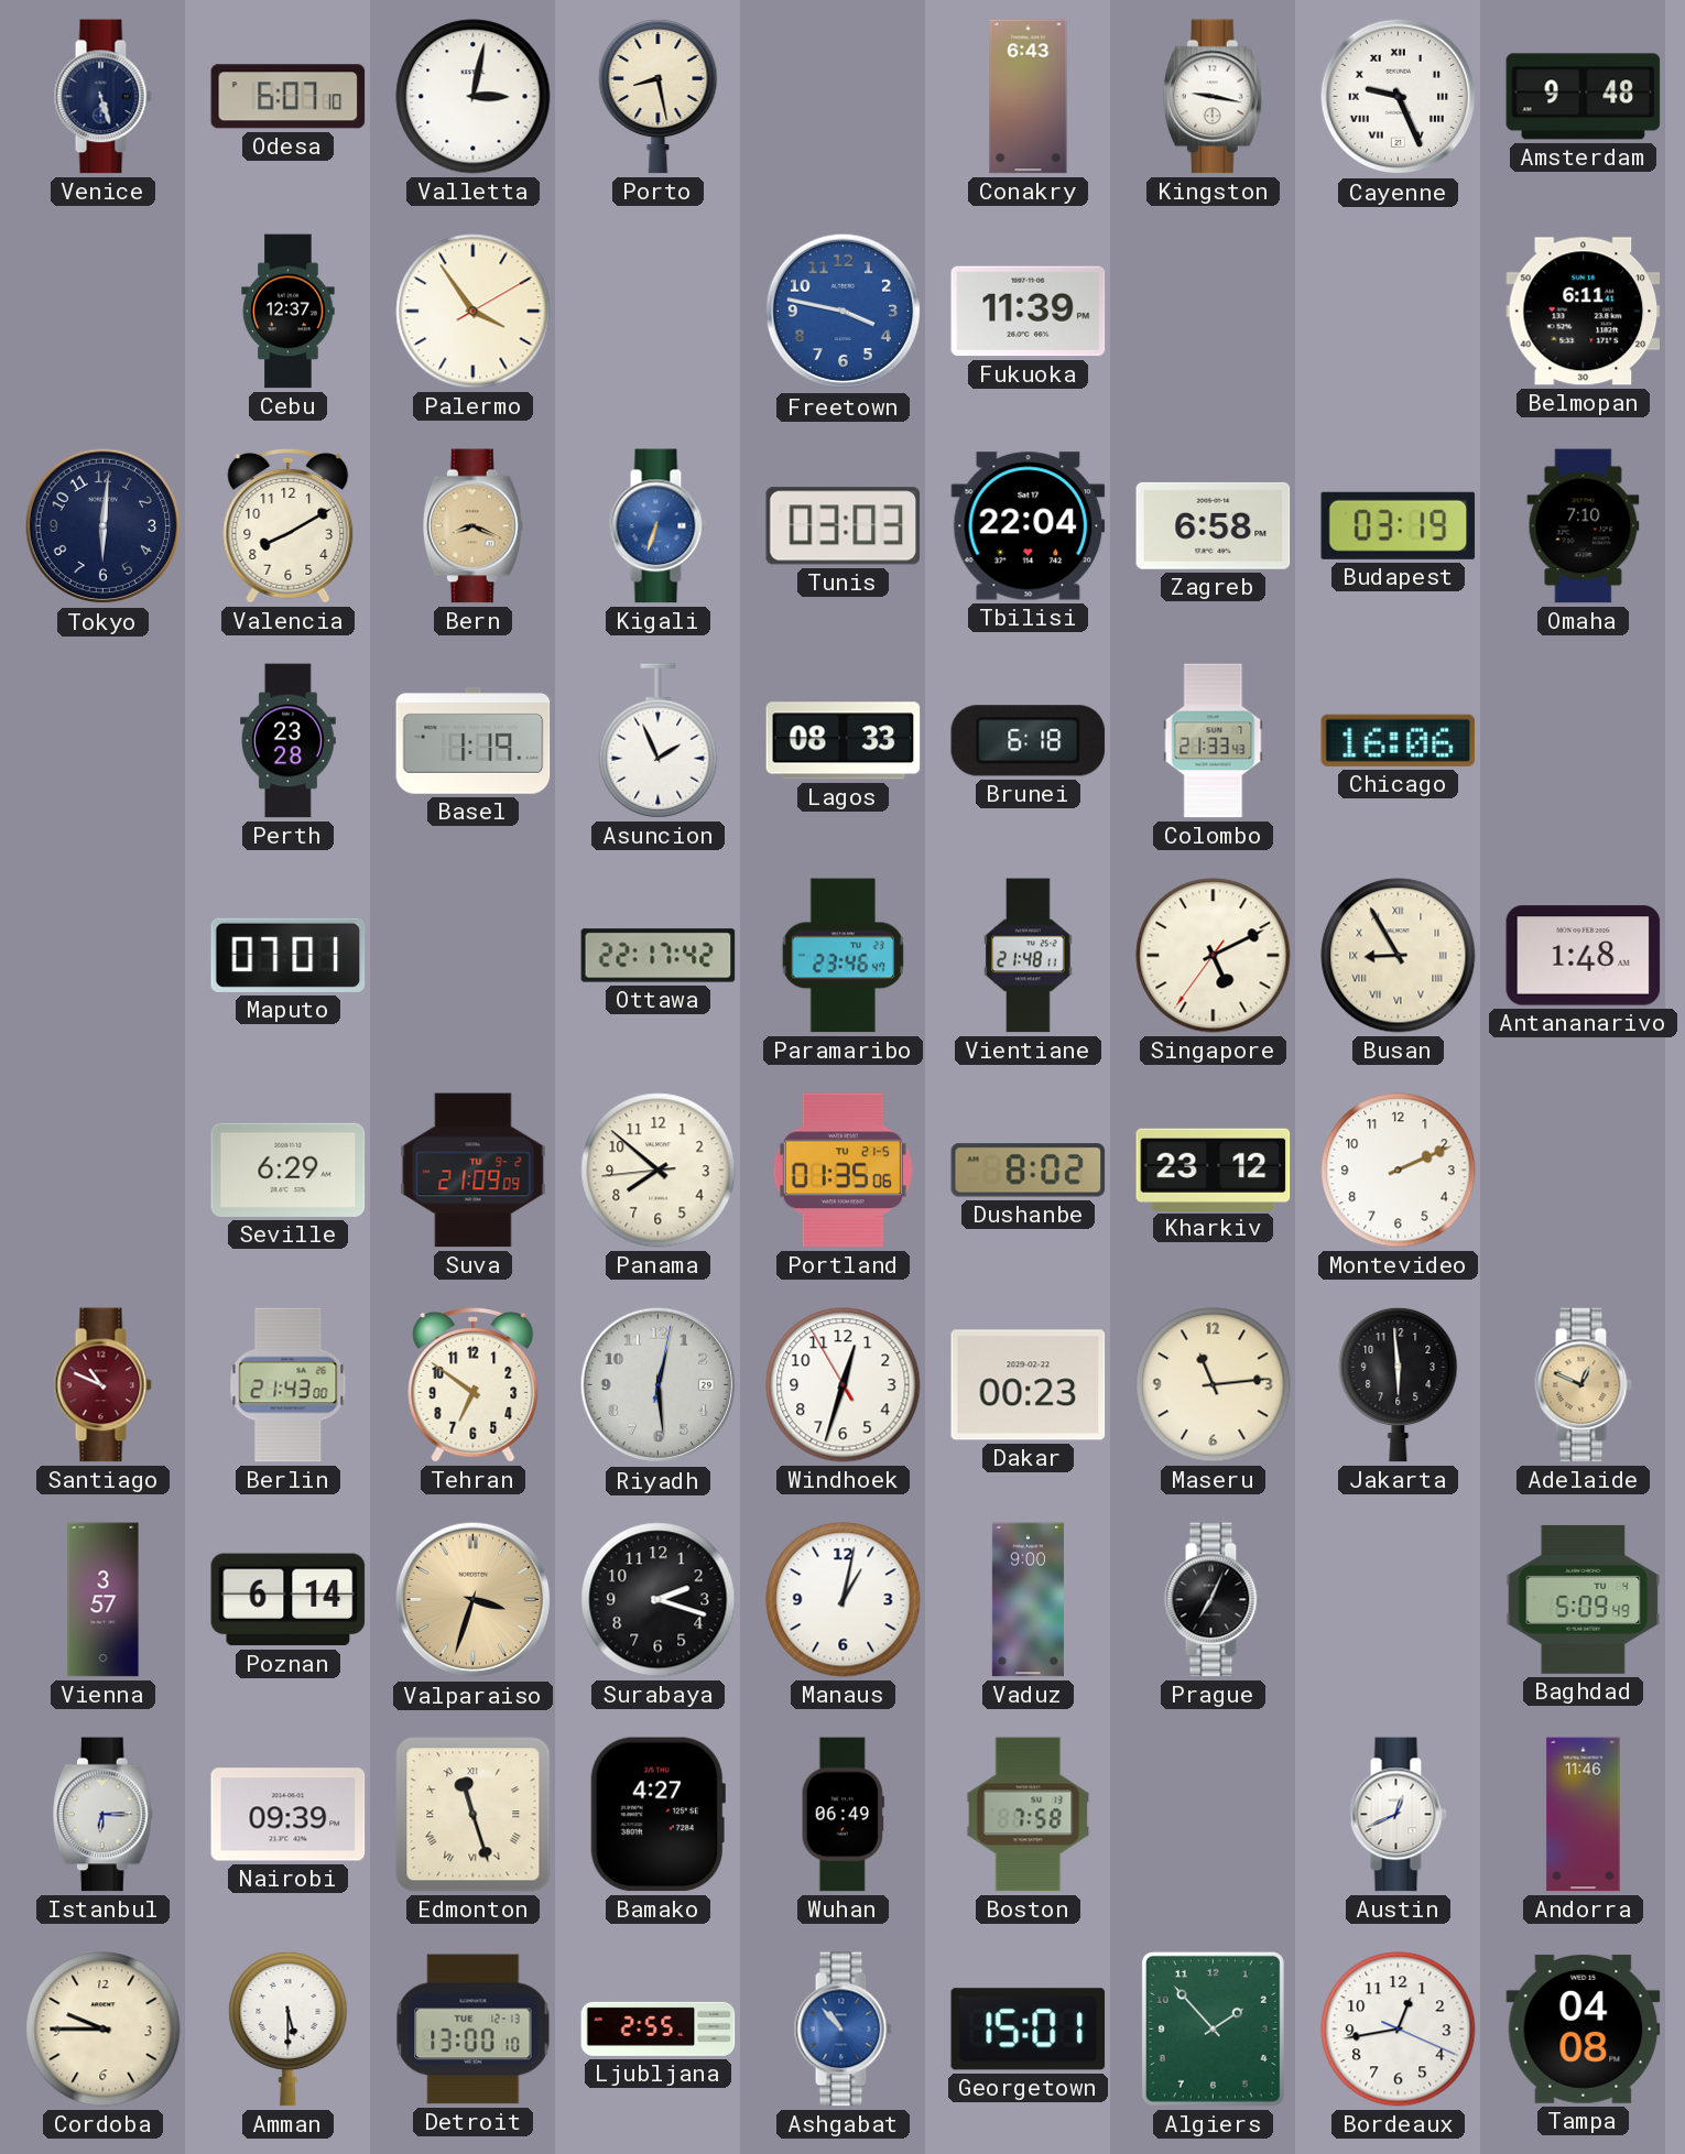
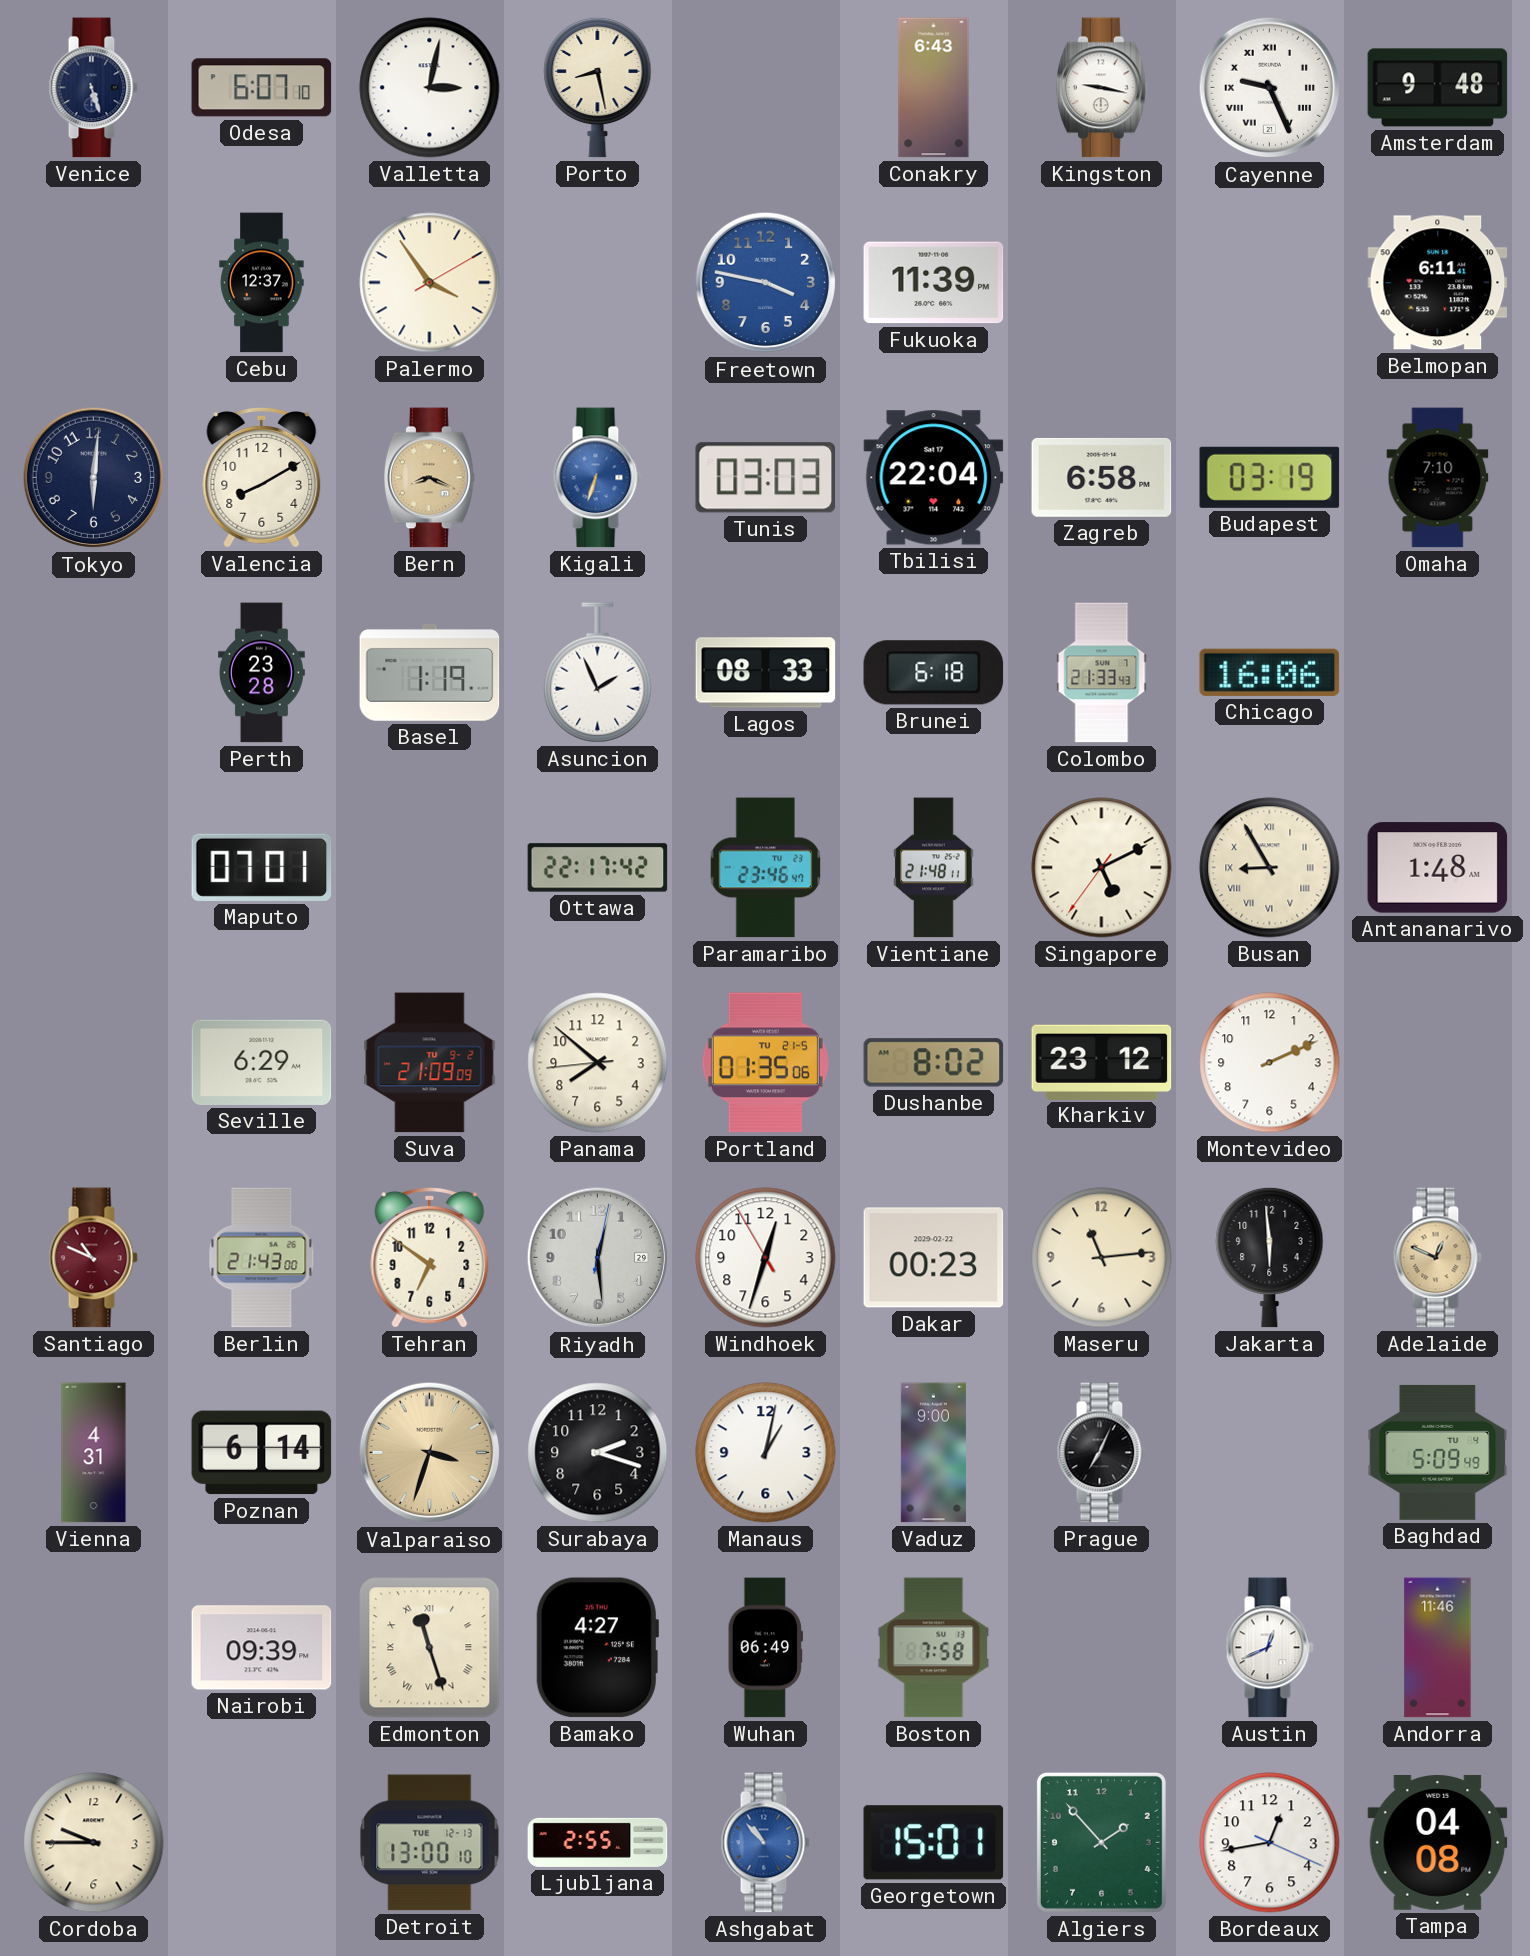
Vienna: 3:57 -> 4:31 (94, 1453)
Istanbul: 6:15 -> none (102, 1815)
Amman: 5:30 -> none (289, 2028)
